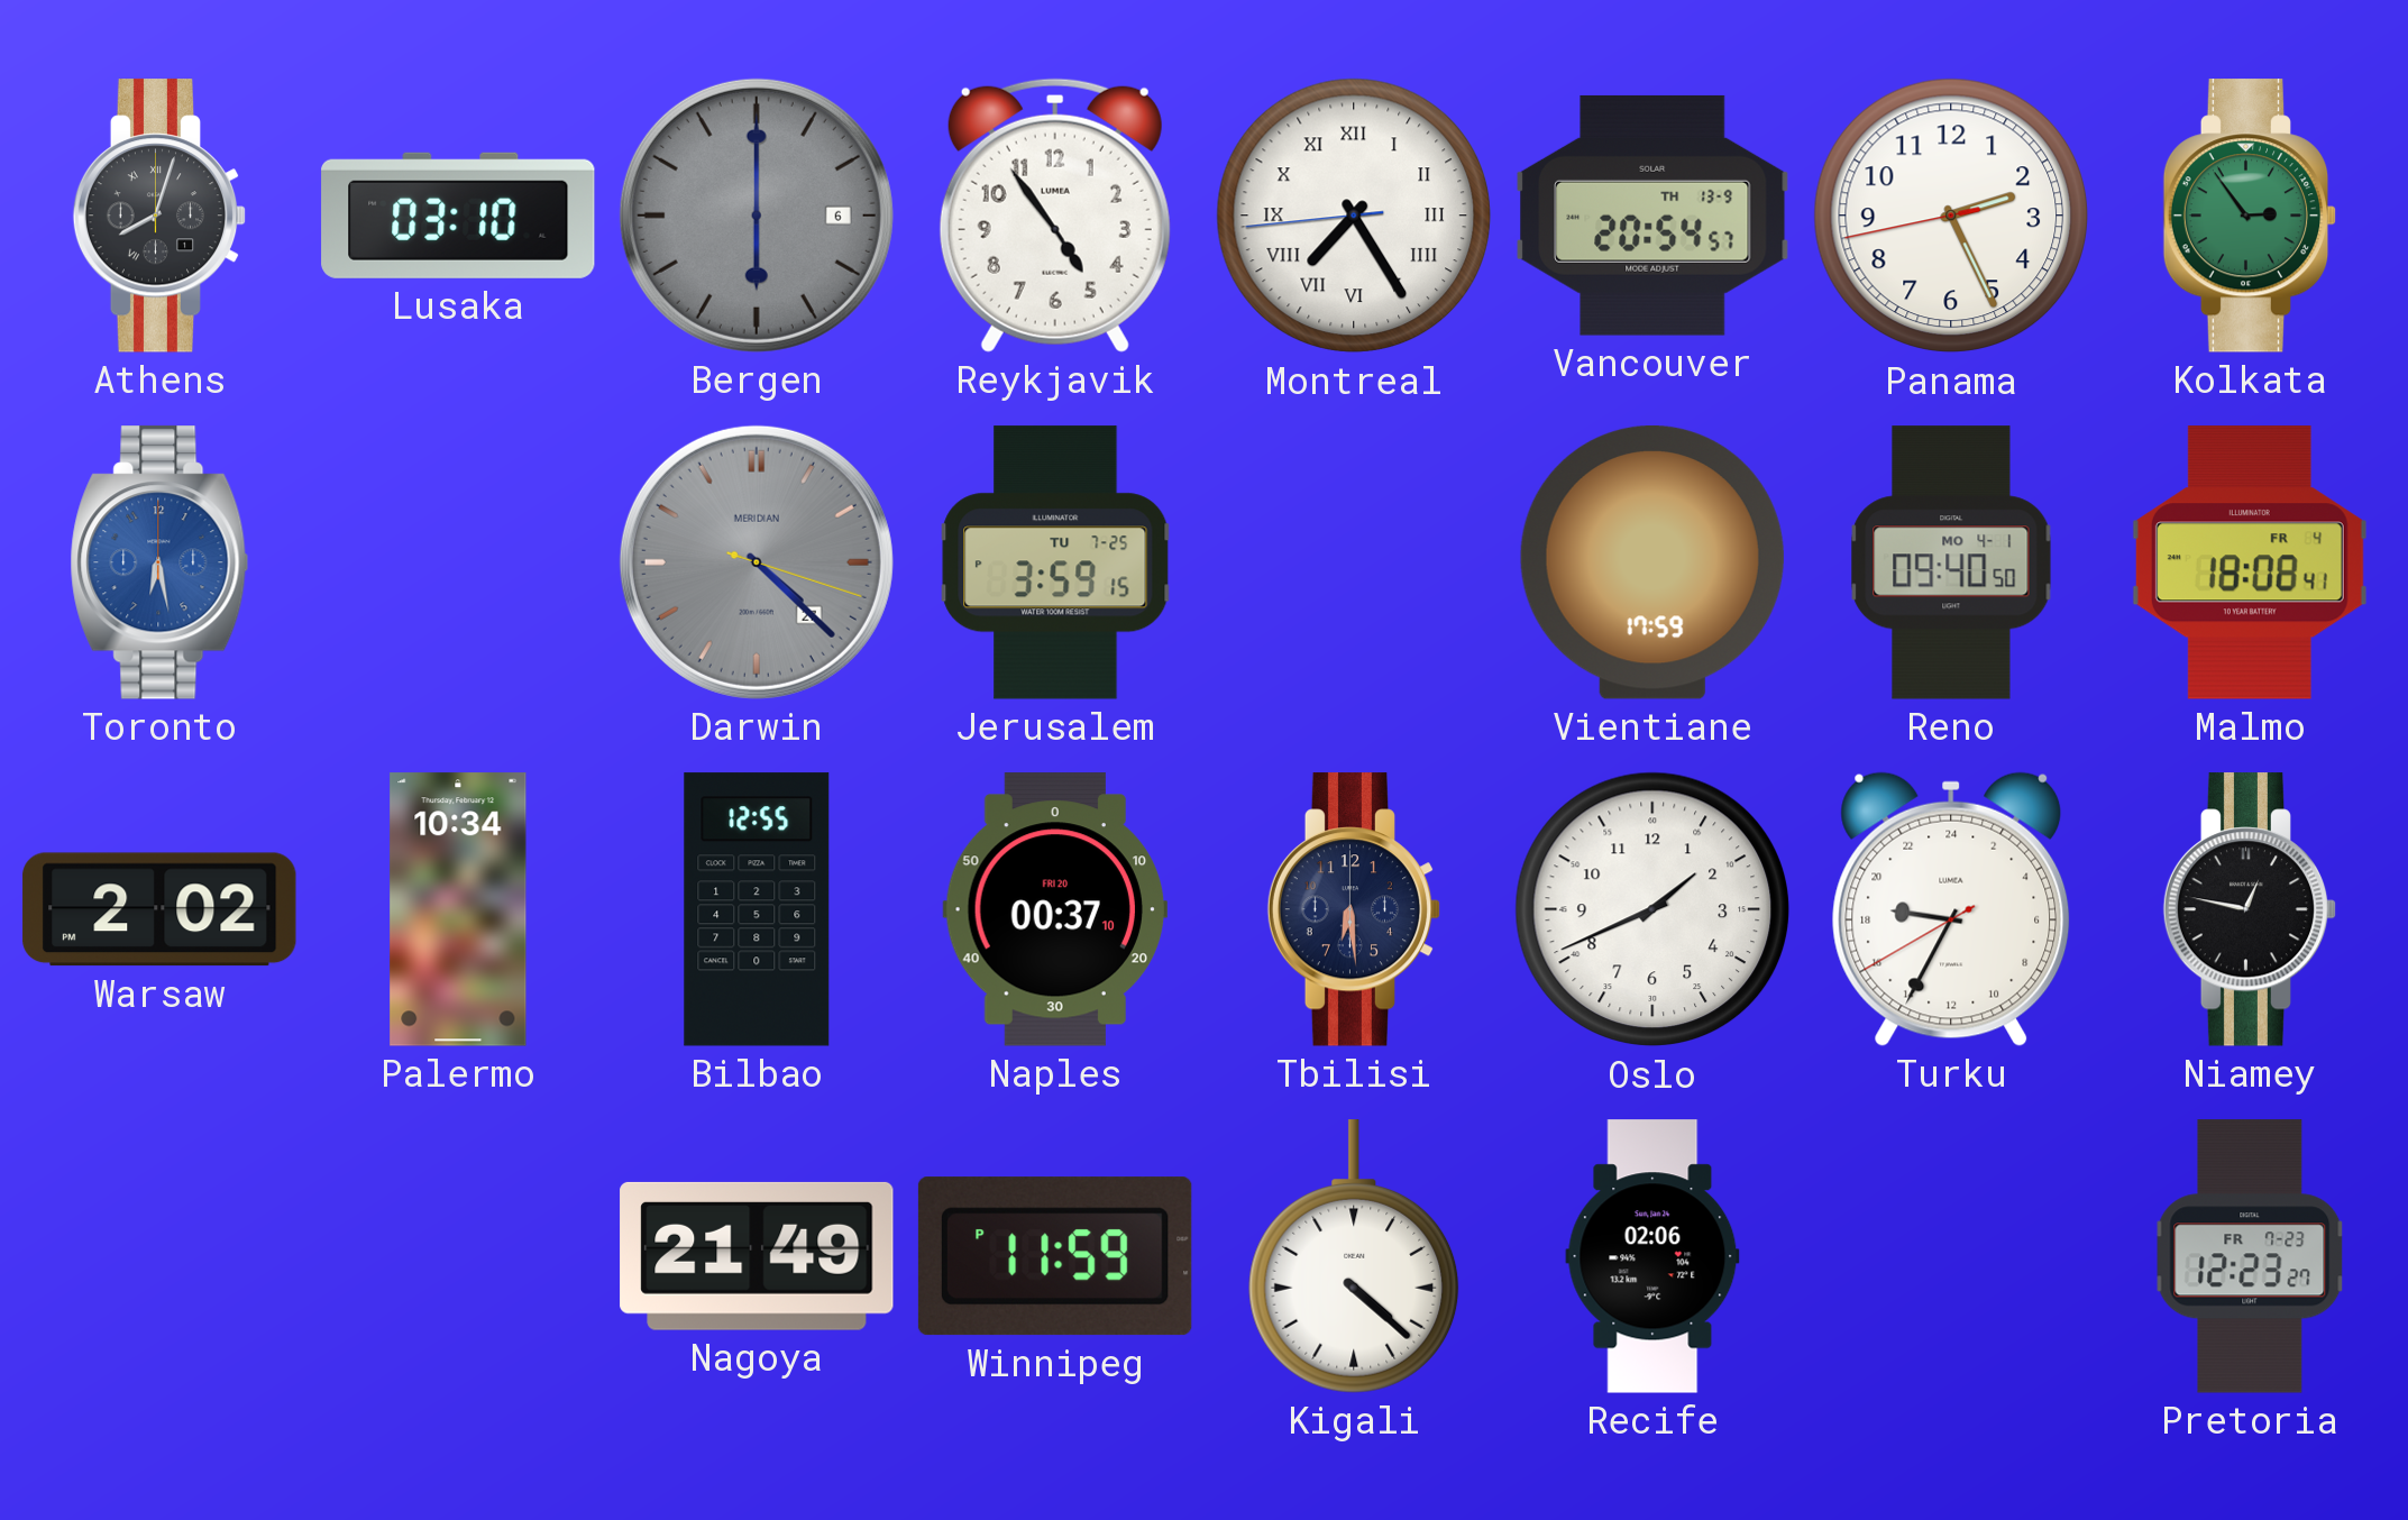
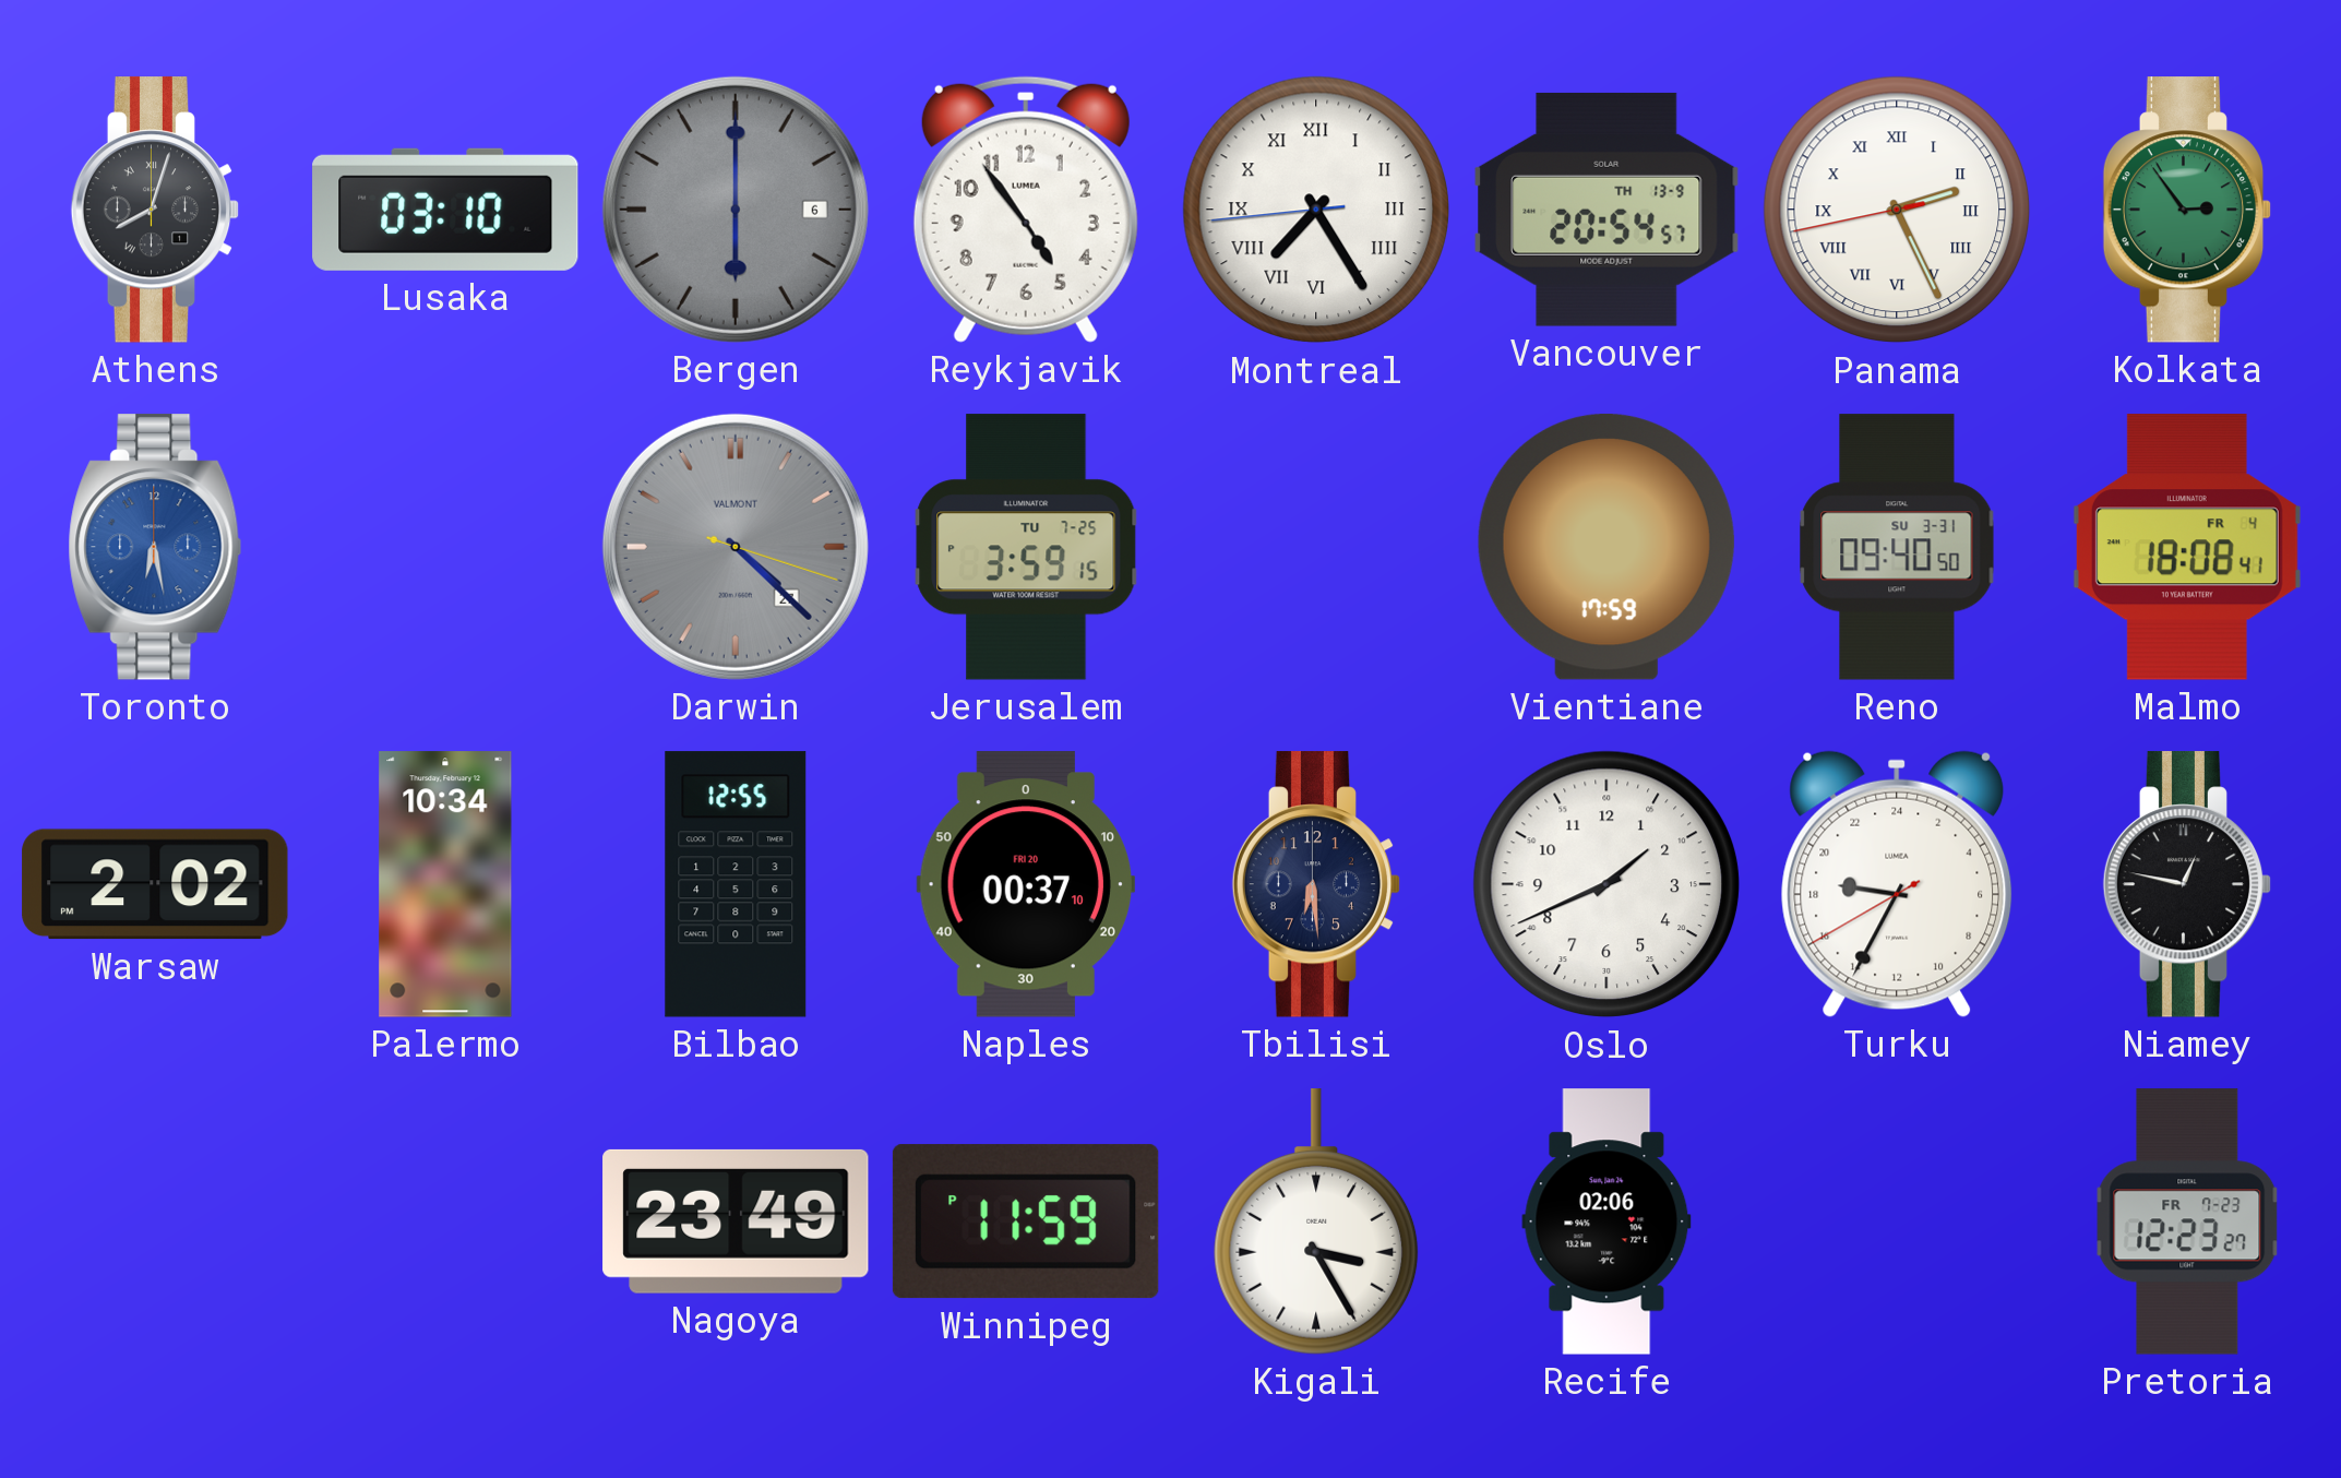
Panama numerals: Arabic -> Roman (1897, 210)
Darwin brand: MERIDIAN -> VALMONT (736, 547)
Reno date: MO 4-1 -> SU 3-31 (1897, 547)
Nagoya: 21:49 -> 23:49 (736, 1221)
Kigali: 4:22 -> 3:25 (1316, 1221)
